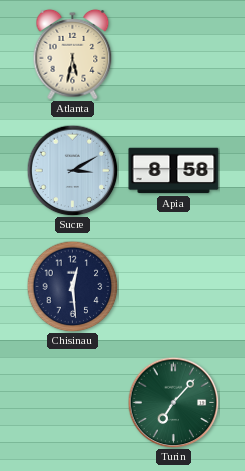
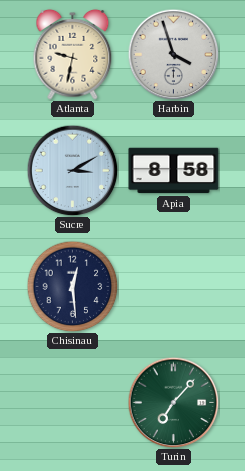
Atlanta: 5:32 -> 9:32 (73, 54)
Harbin: none -> 3:57 (173, 54)
